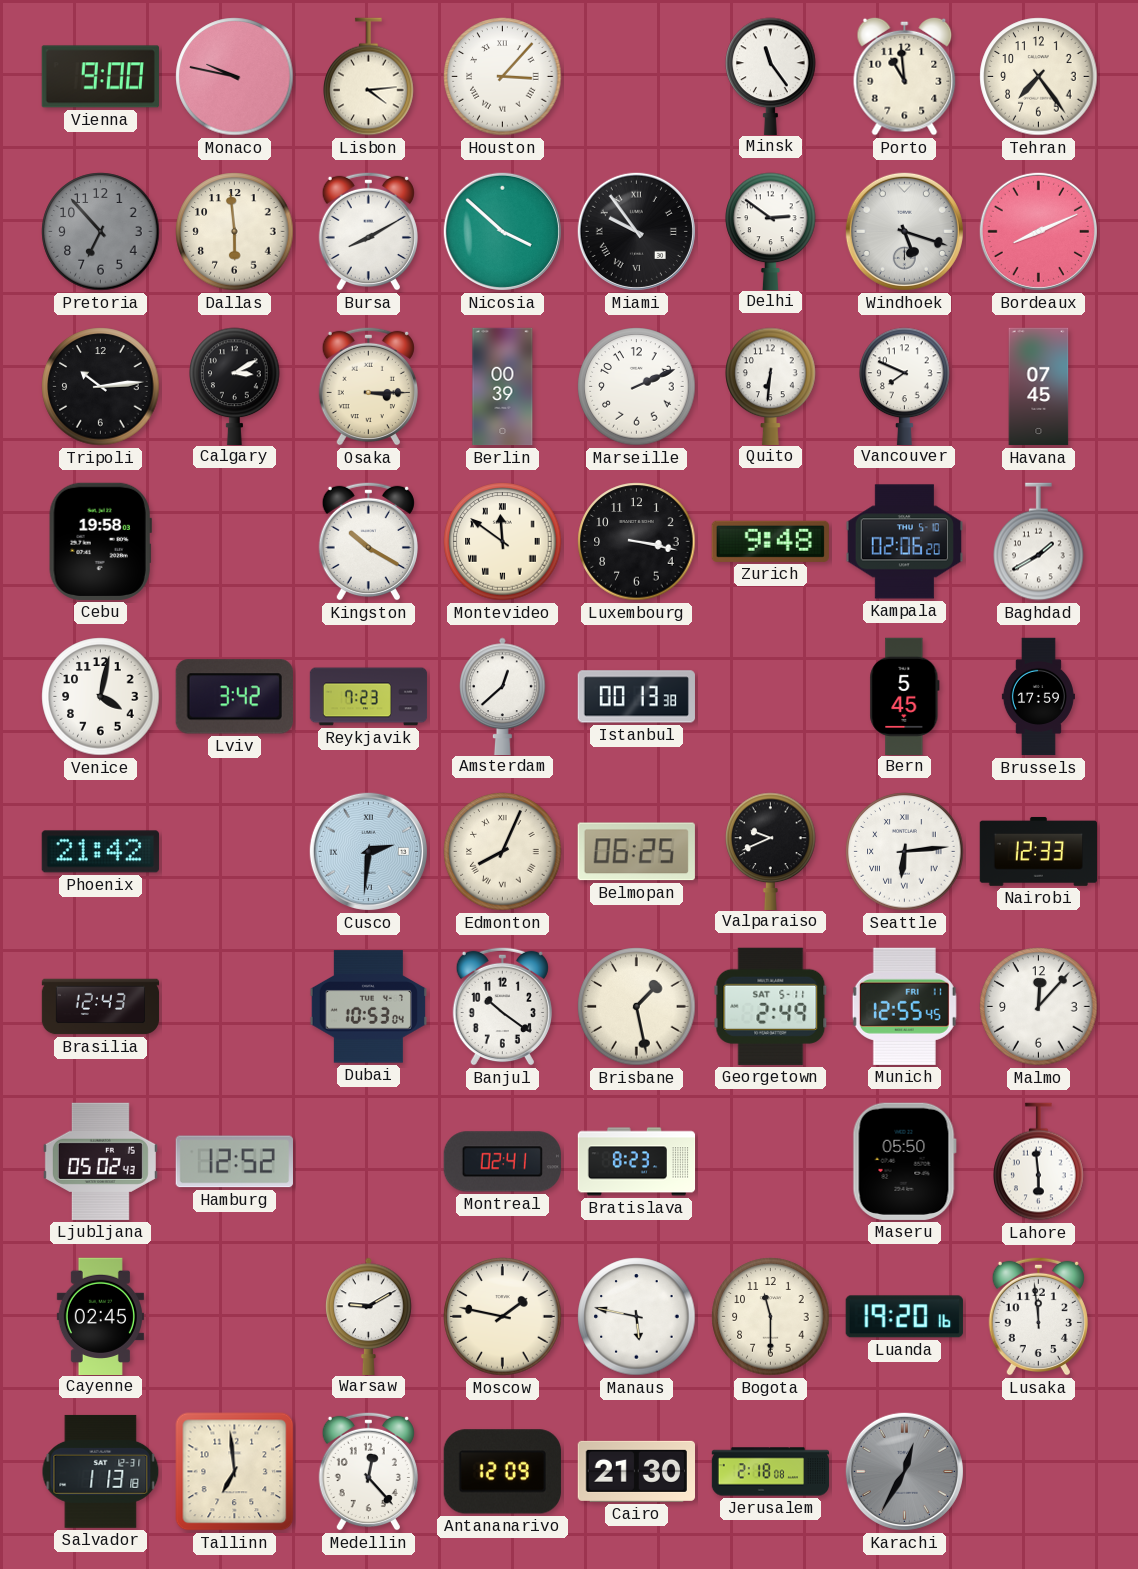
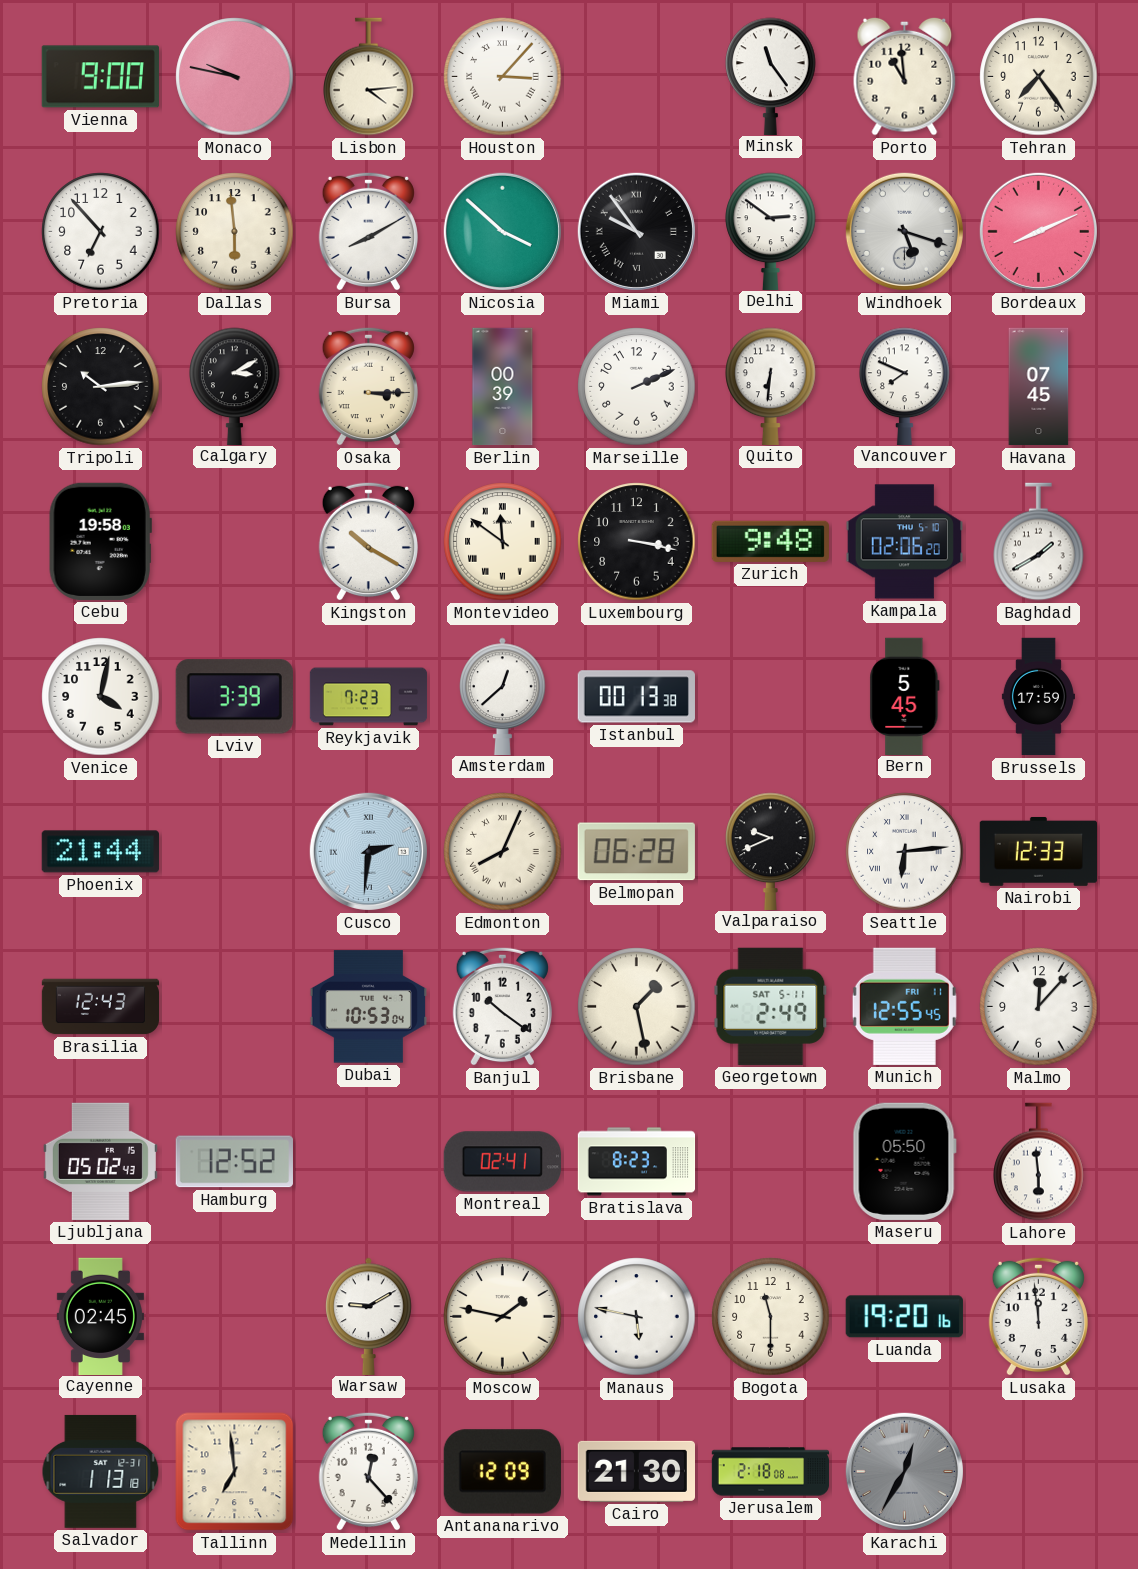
Pretoria dial: grey -> white (101, 232)
Lviv: 3:42 -> 3:39 (234, 697)
Phoenix: 21:42 -> 21:44 (100, 852)
Belmopan: 06:25 -> 06:28 (636, 852)
